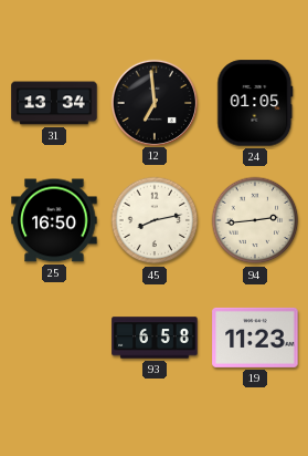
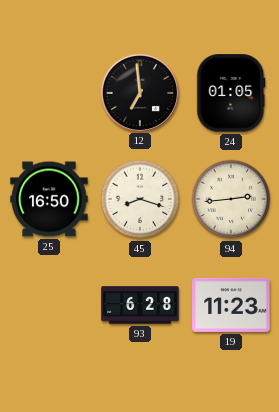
31: 13:34 -> none (54, 103)
45: 8:13 -> 8:18 (140, 199)
93: 6:58 -> 6:28 (140, 305)
